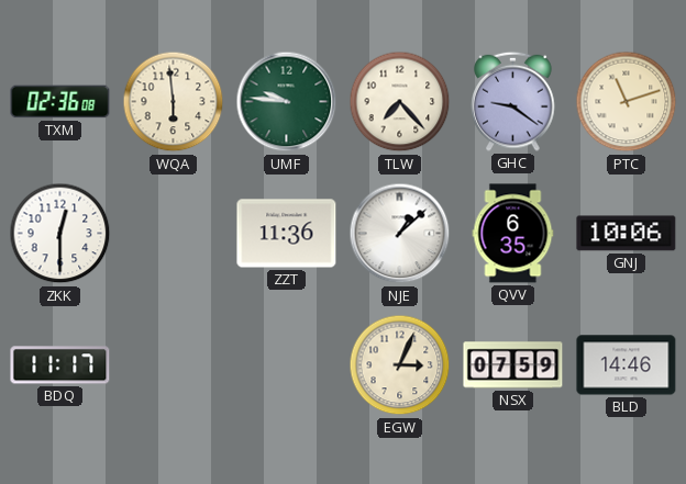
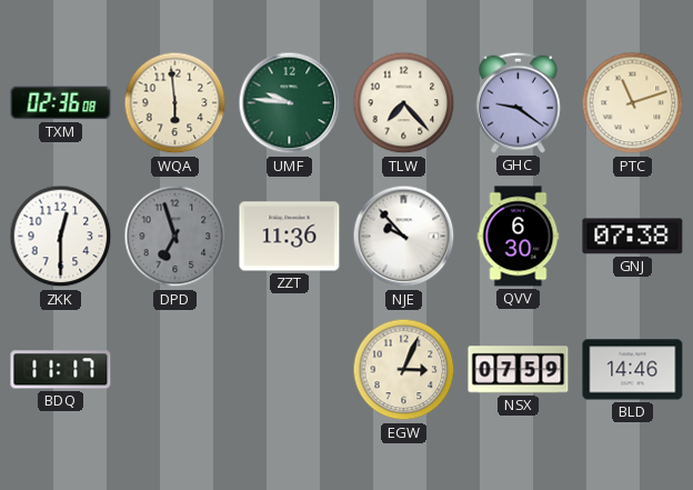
DPD: none -> 6:57 (175, 237)
NJE: 1:08 -> 9:53 (404, 237)
QVV: 6:35 -> 6:30 (519, 237)
GNJ: 10:06 -> 07:38 (633, 237)
